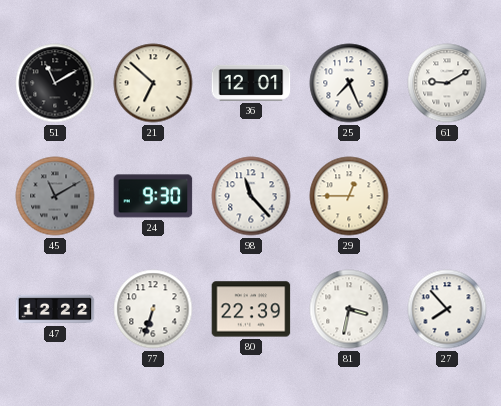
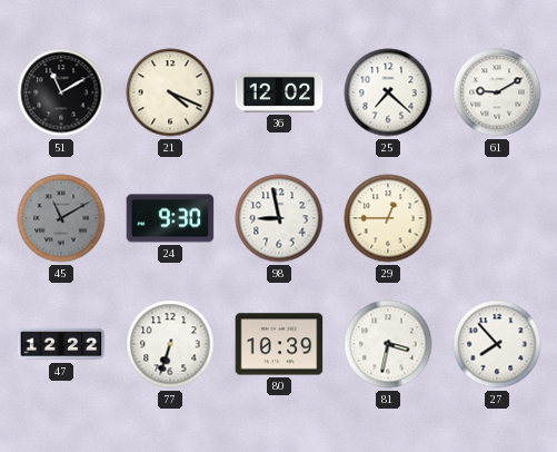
21: 6:52 -> 4:19 (170, 92)
36: 12:01 -> 12:02 (279, 92)
25: 7:26 -> 7:22 (388, 92)
98: 11:23 -> 8:58 (279, 218)
80: 22:39 -> 10:39 (279, 344)
